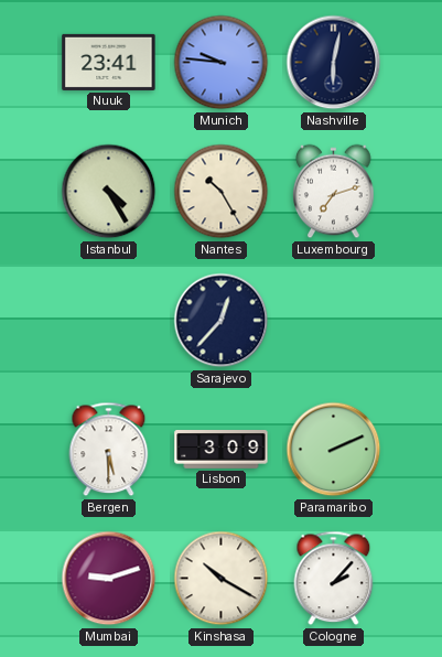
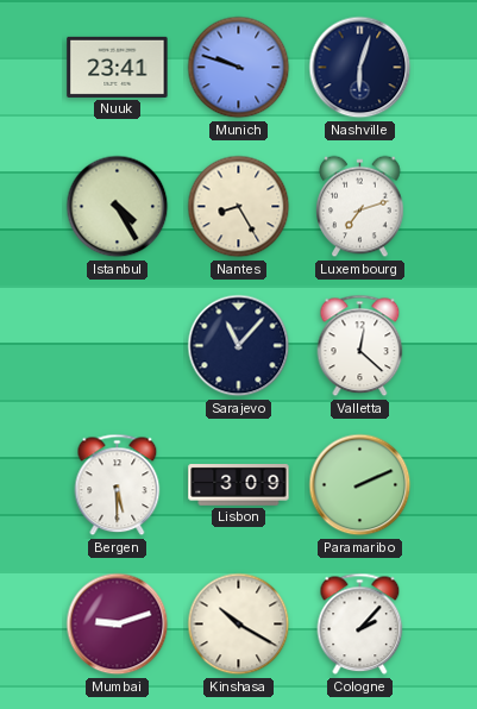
Munich: 9:46 -> 9:48 (239, 68)
Nashville: 6:02 -> 6:03 (360, 68)
Nantes: 10:25 -> 8:25 (239, 207)
Sarajevo: 12:37 -> 11:07 (239, 346)
Valletta: none -> 12:22 (360, 346)
